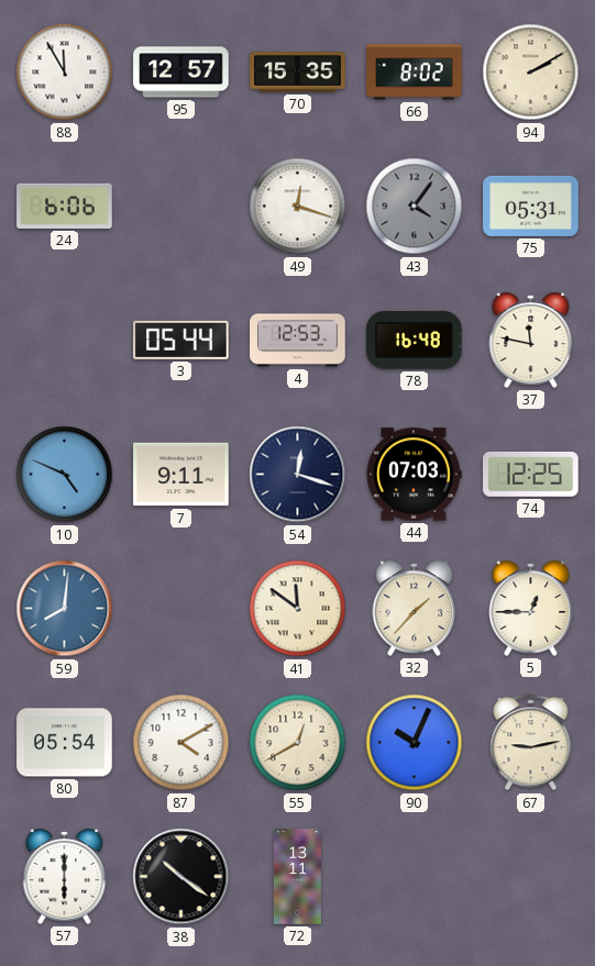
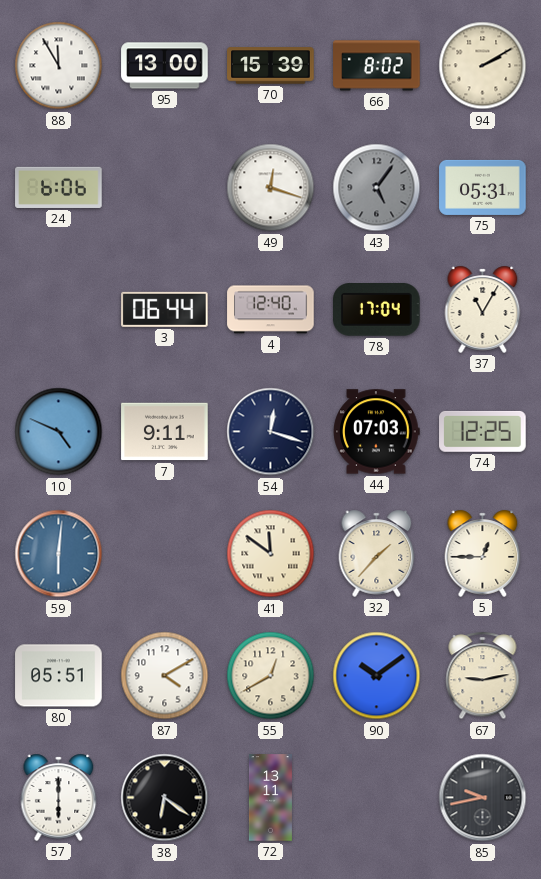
95: 12:57 -> 13:00 (165, 66)
70: 15:35 -> 15:39 (271, 66)
43: 4:06 -> 5:06 (377, 188)
3: 05:44 -> 06:44 (165, 309)
4: 12:53 -> 12:40 (271, 310)
78: 16:48 -> 17:04 (377, 310)
37: 11:47 -> 11:05 (483, 309)
59: 8:01 -> 6:01 (59, 554)
80: 05:54 -> 05:51 (59, 676)
90: 10:04 -> 10:09 (377, 676)
38: 10:21 -> 6:21 (165, 798)
85: none -> 9:43 (483, 798)
